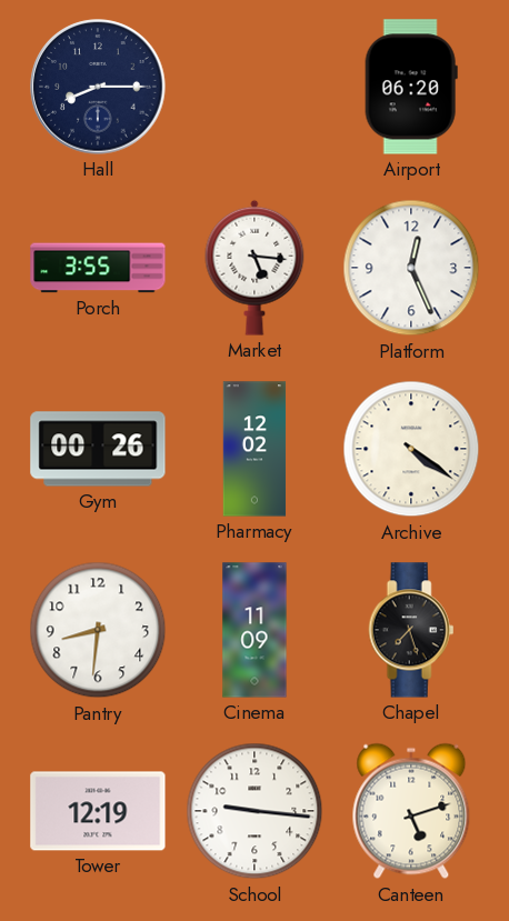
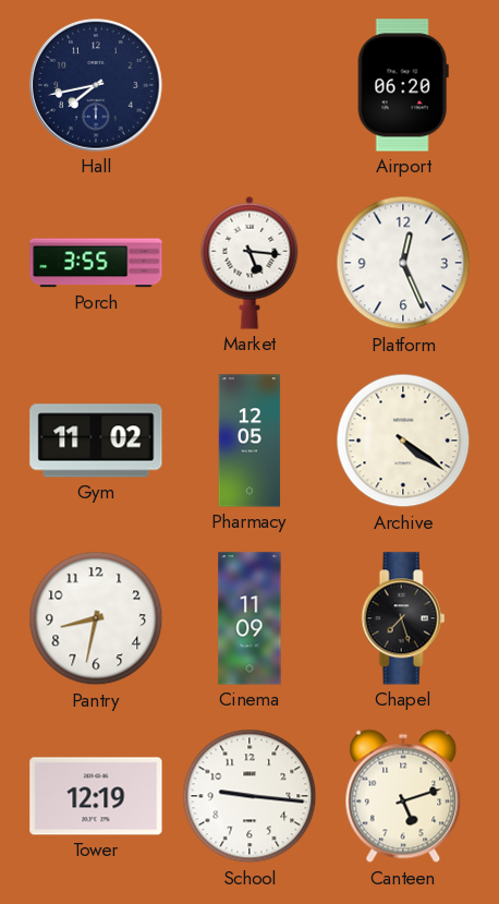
Hall: 8:15 -> 7:43 (96, 85)
Gym: 00:26 -> 11:02 (96, 441)
Pharmacy: 12:02 -> 12:05 (249, 441)
Pantry: 8:31 -> 8:32 (96, 618)
